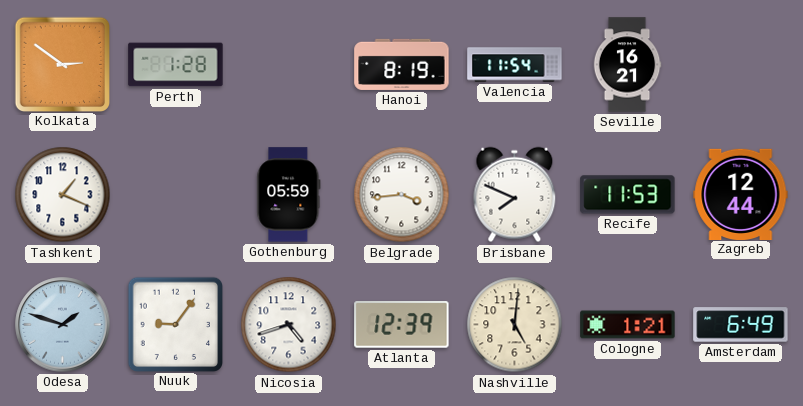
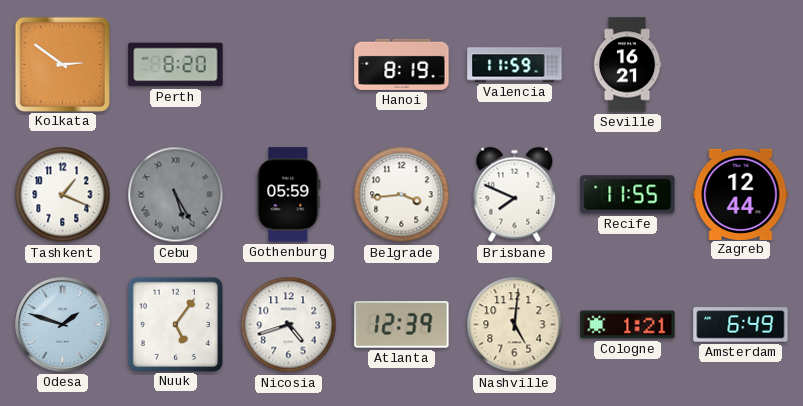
Perth: 1:28 -> 8:20 (176, 65)
Valencia: 11:54 -> 11:59 (515, 65)
Cebu: none -> 5:25 (176, 195)
Recife: 11:53 -> 11:55 (628, 195)
Nuuk: 9:06 -> 5:06 (175, 324)
